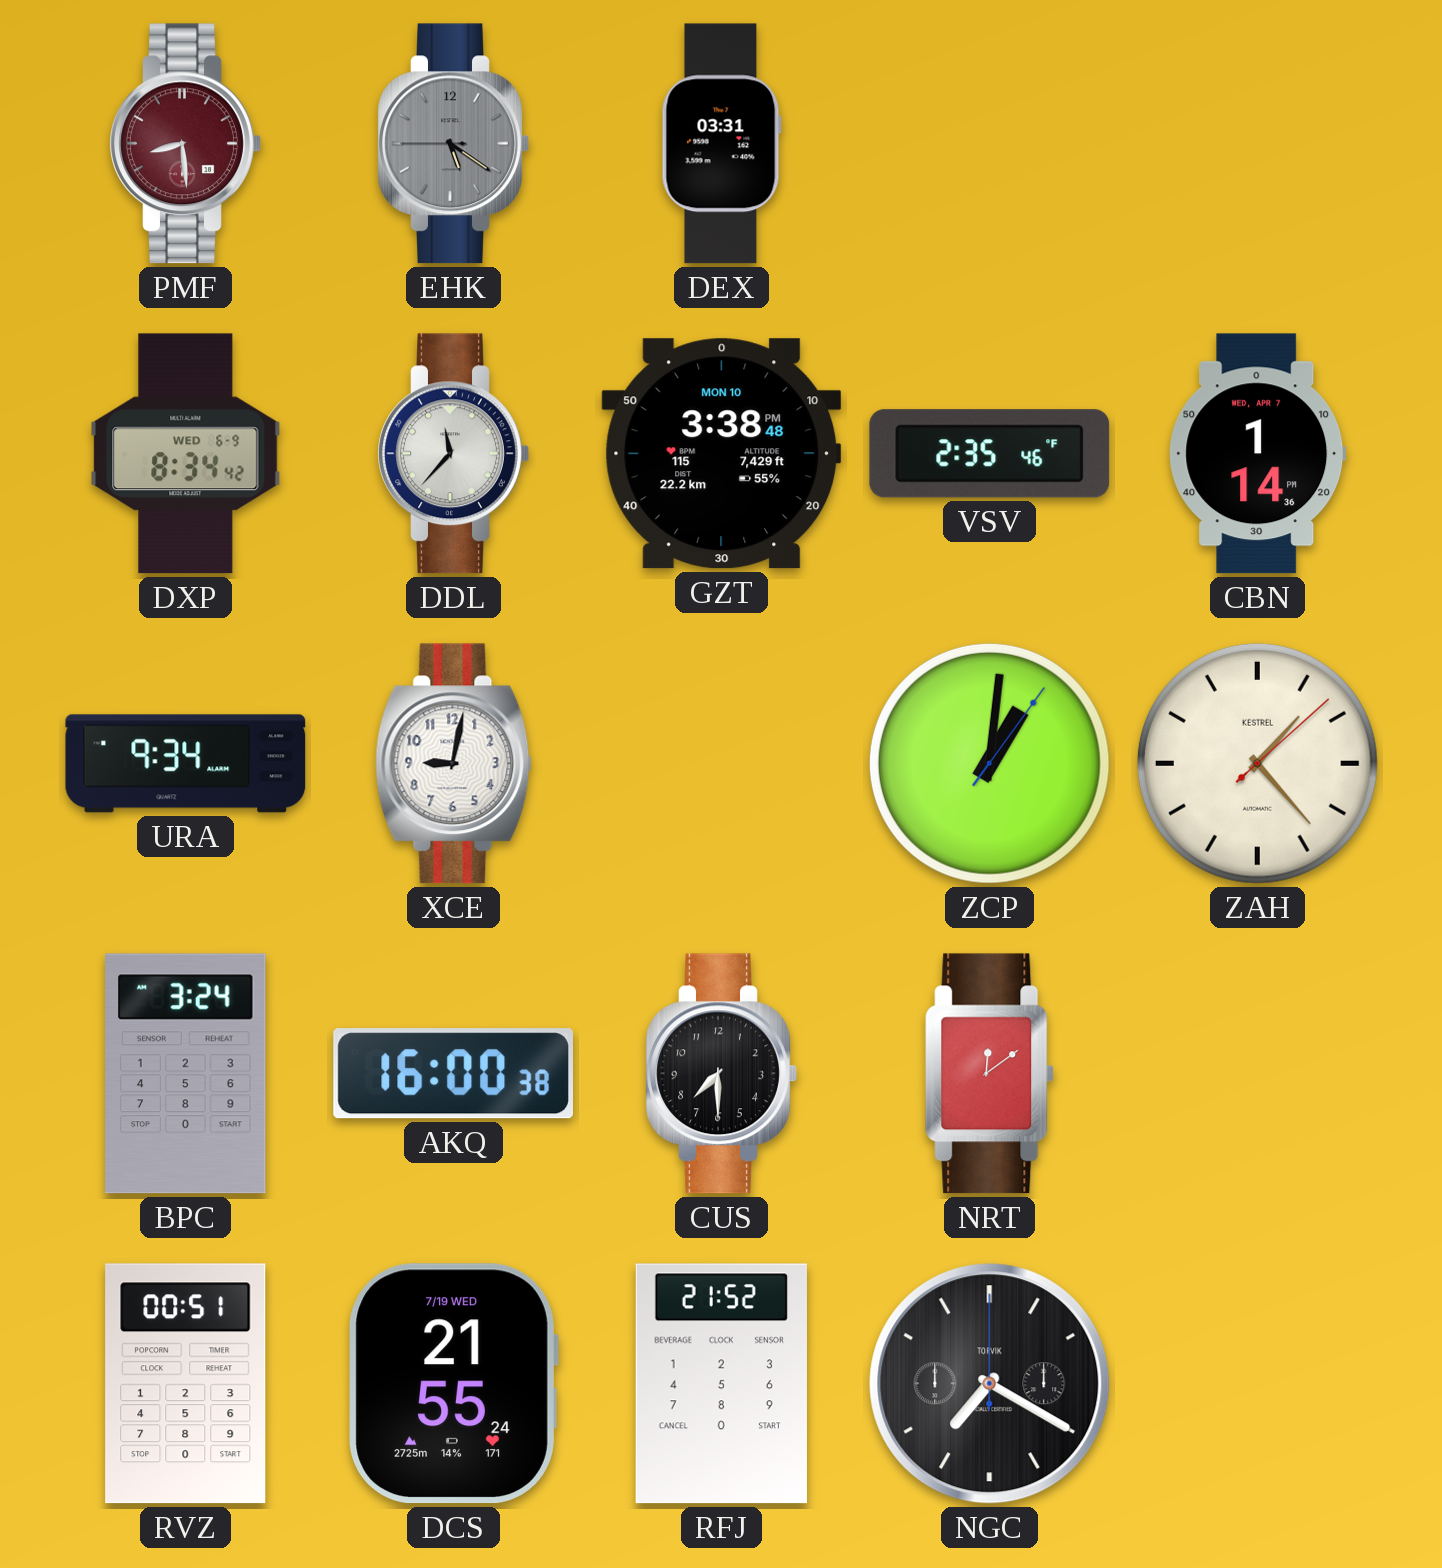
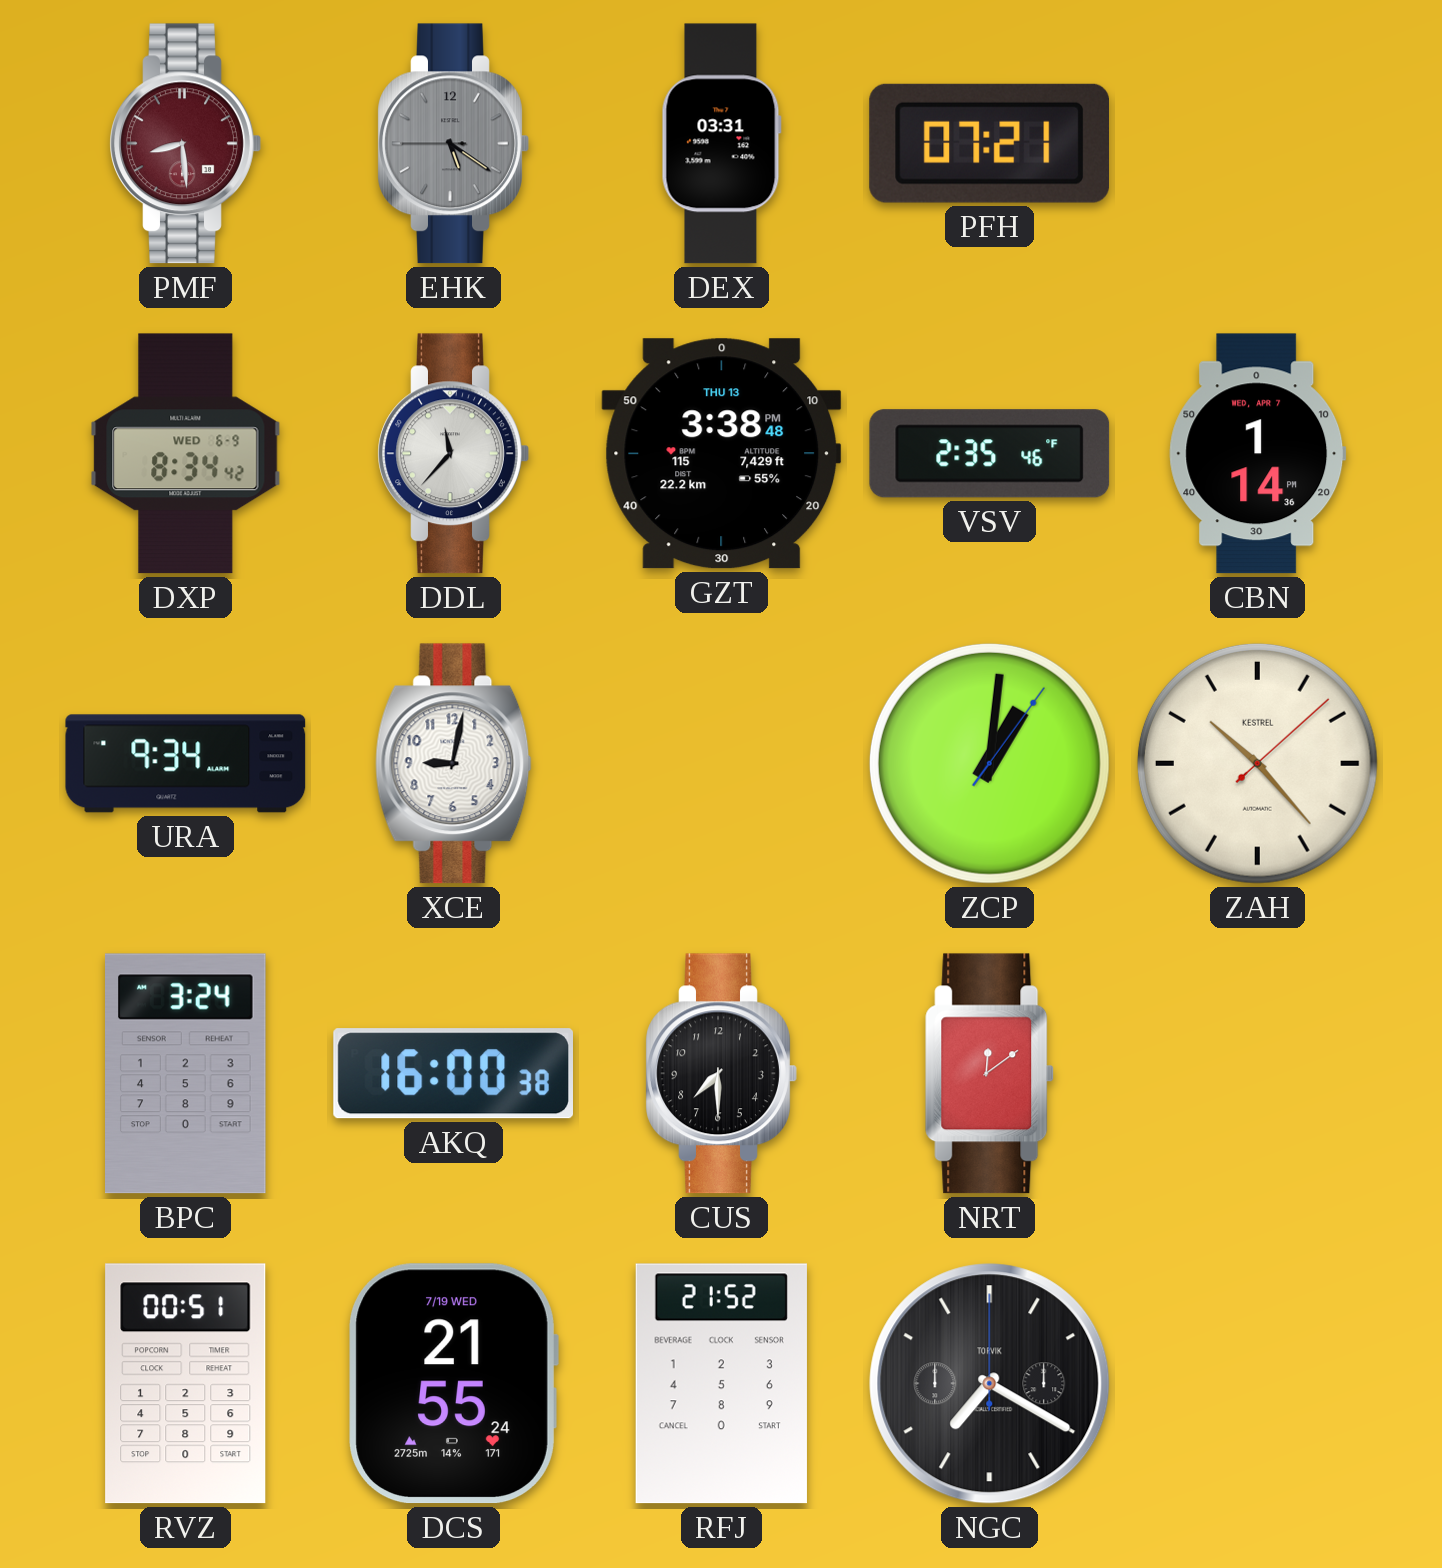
PFH: none -> 07:21 (989, 143)
GZT date: MON 10 -> THU 13 (722, 454)
ZAH: 1:23 -> 10:23 (1257, 763)
